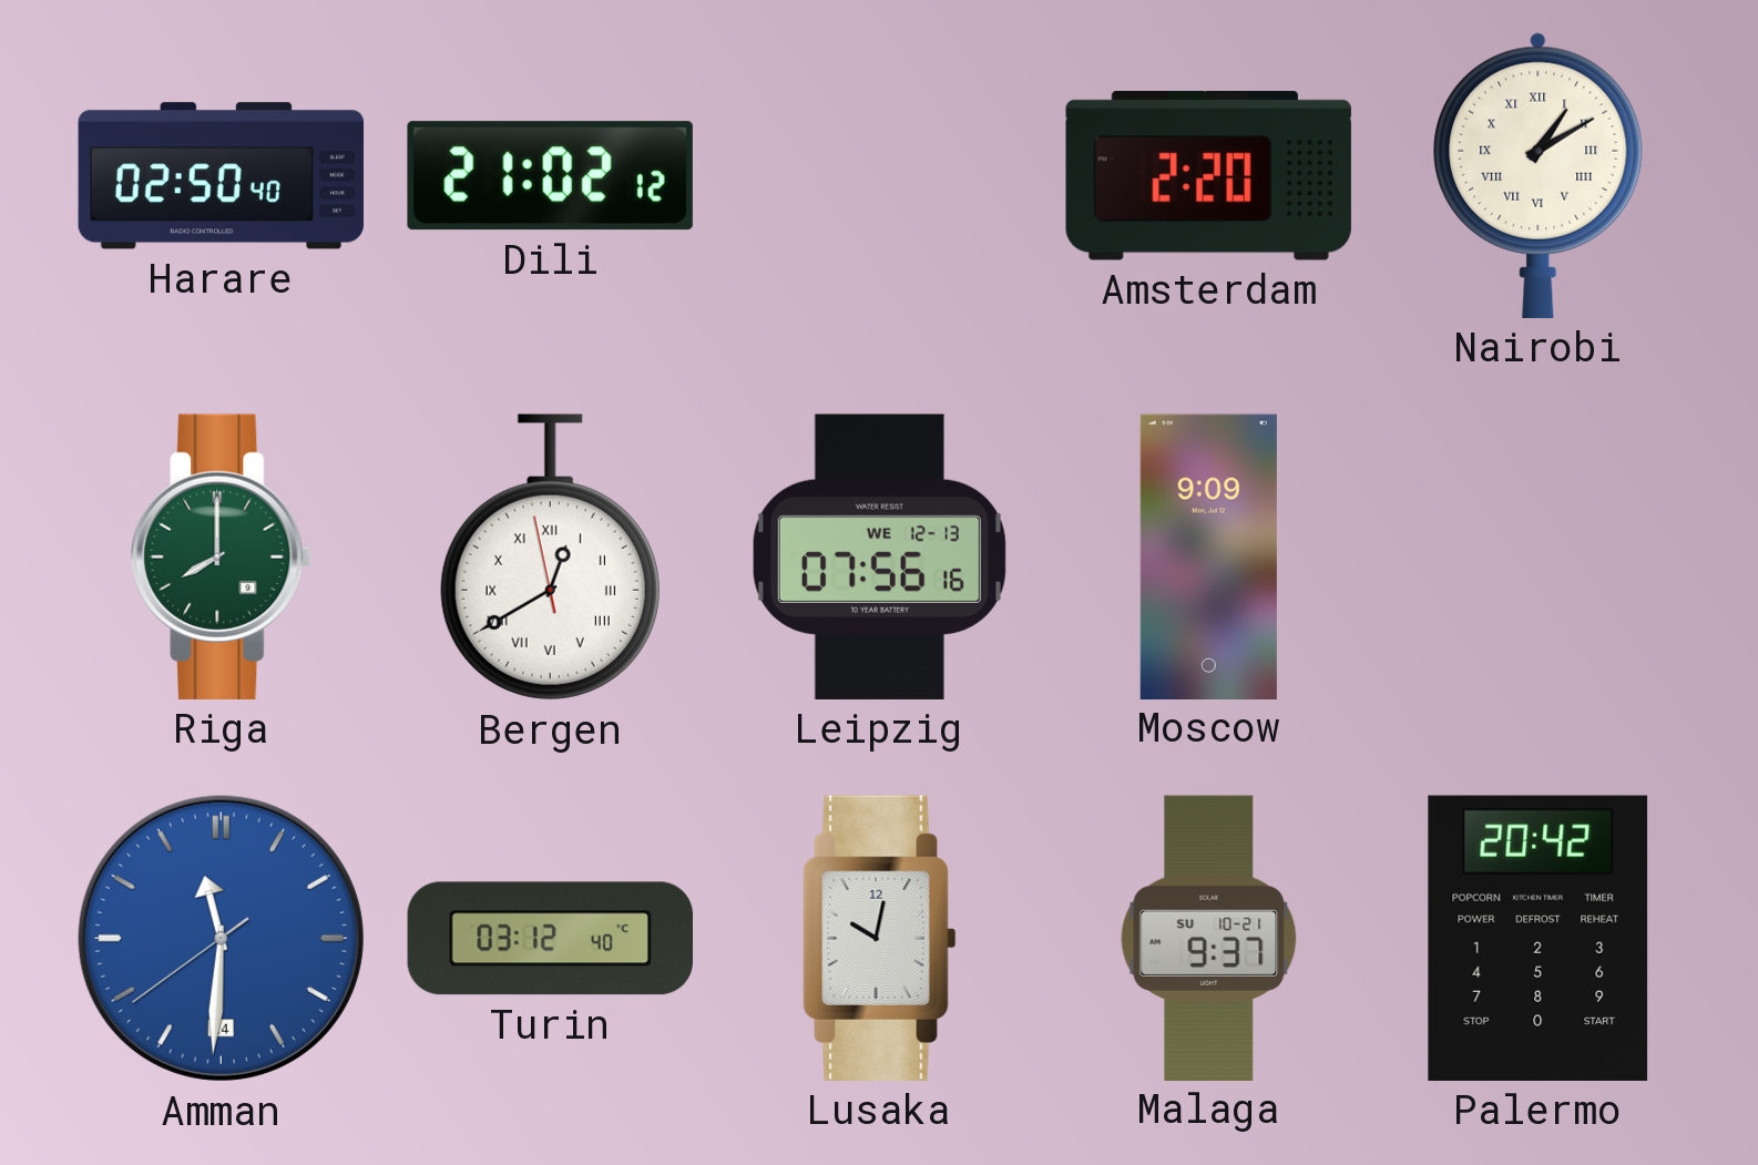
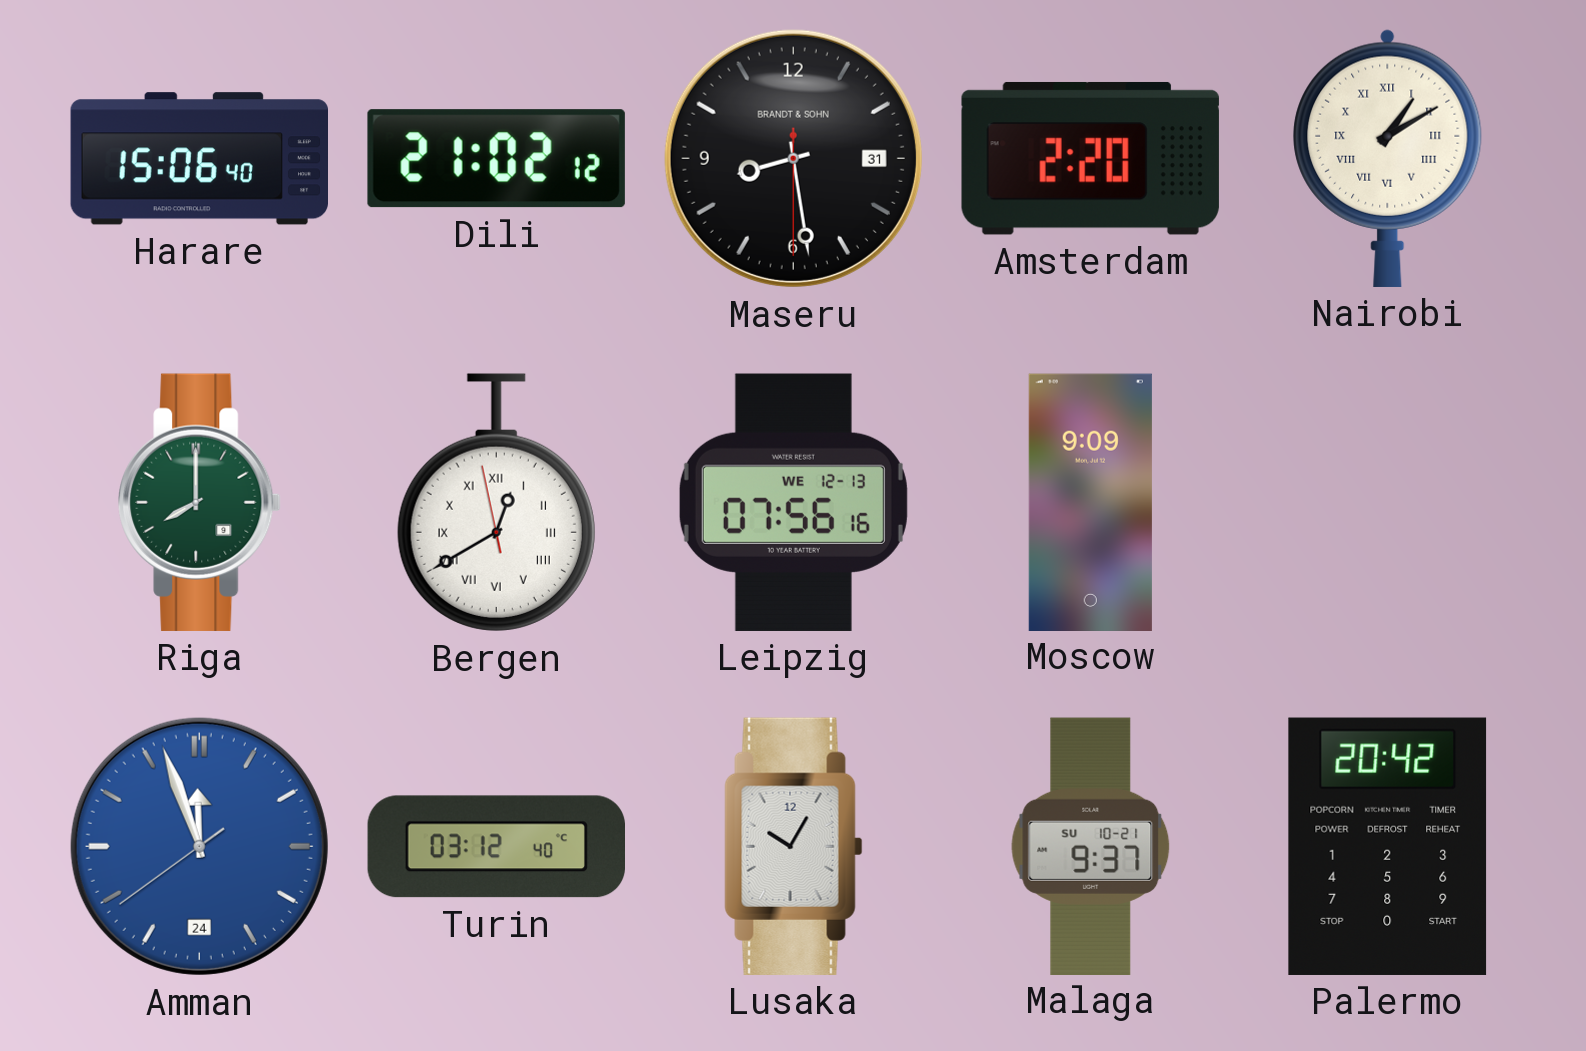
Harare: 02:50 -> 15:06 (199, 159)
Maseru: none -> 8:28 (793, 158)
Amman: 11:30 -> 11:56 (199, 846)
Lusaka: 10:02 -> 10:05 (794, 846)
